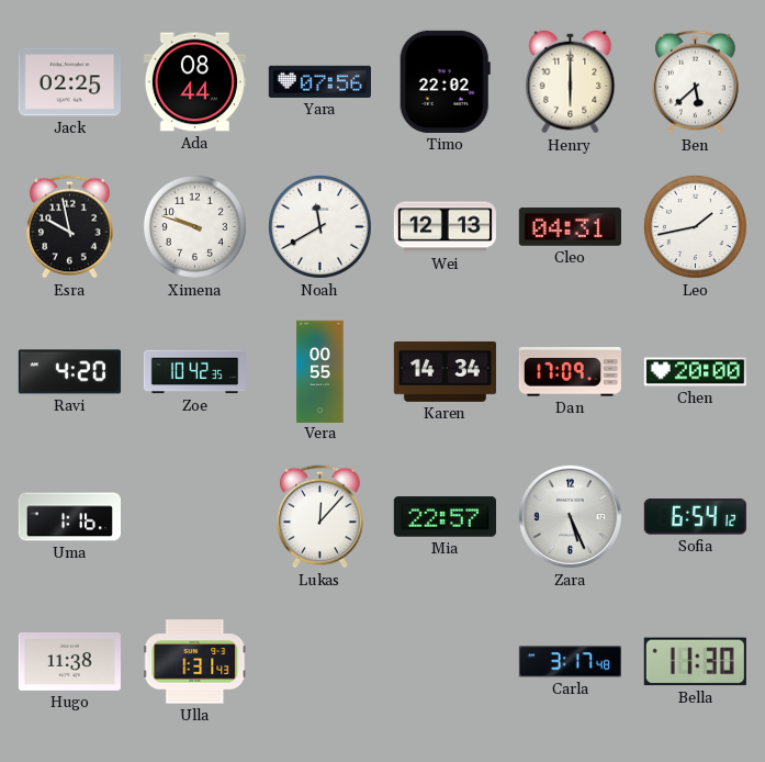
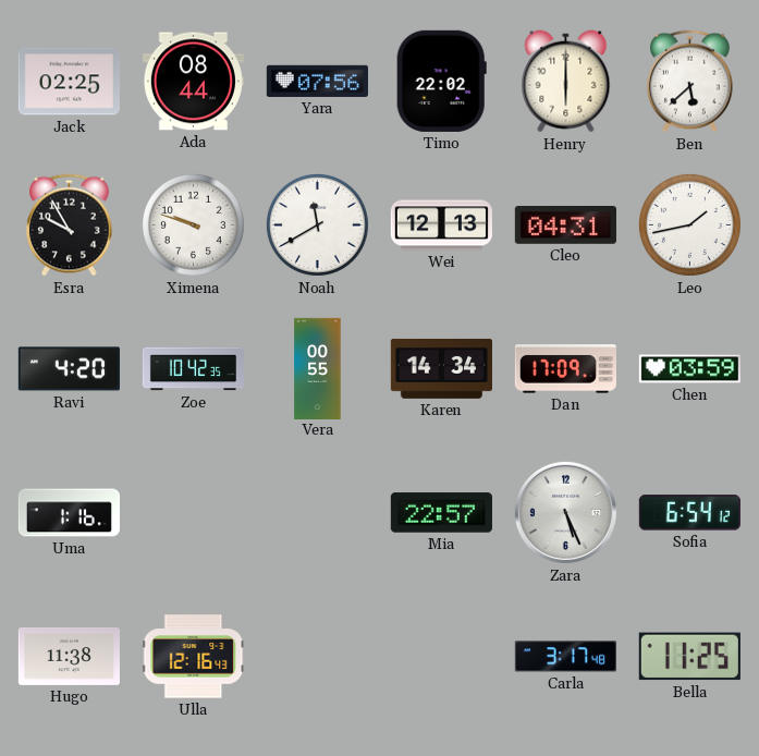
Esra: 9:58 -> 9:55 (70, 225)
Chen: 20:00 -> 03:59 (689, 369)
Lukas: 12:07 -> none (320, 517)
Ulla: 1:31 -> 12:16 (194, 657)
Bella: 11:30 -> 11:25 (689, 657)
